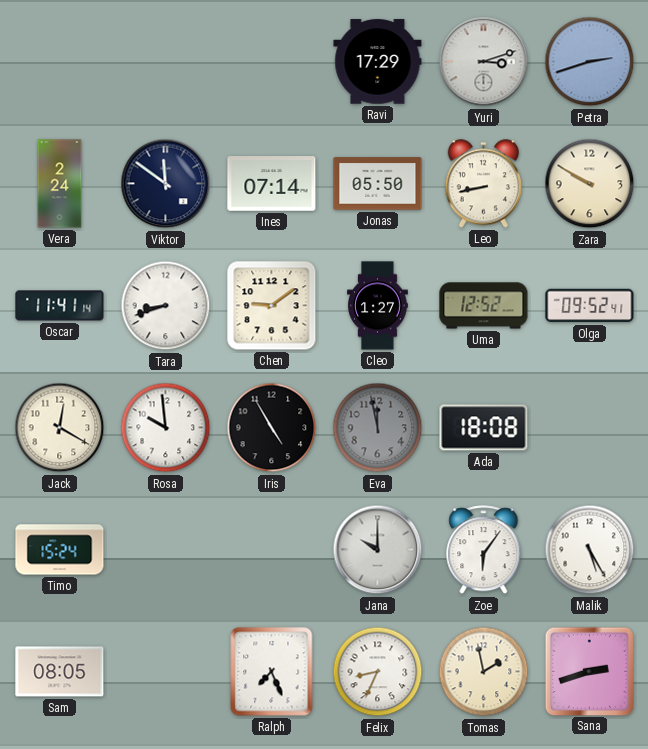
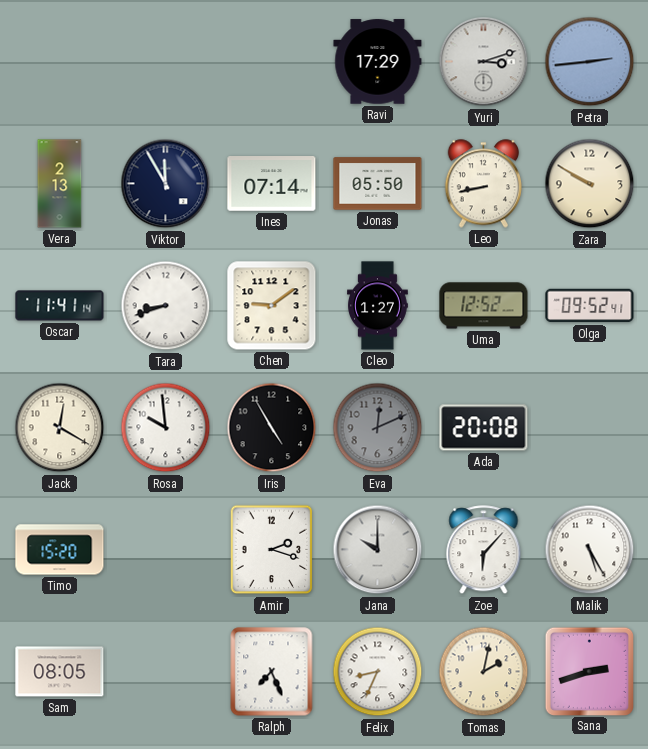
Petra: 2:42 -> 2:44 (590, 62)
Vera: 2:24 -> 2:13 (60, 184)
Viktor: 11:51 -> 11:55 (166, 184)
Eva: 11:58 -> 12:11 (378, 428)
Ada: 18:08 -> 20:08 (484, 428)
Timo: 15:24 -> 15:20 (60, 550)
Amir: none -> 2:18 (272, 550)
Zoe: 6:06 -> 6:07 (484, 550)
Tomas: 1:58 -> 2:02 (484, 672)
